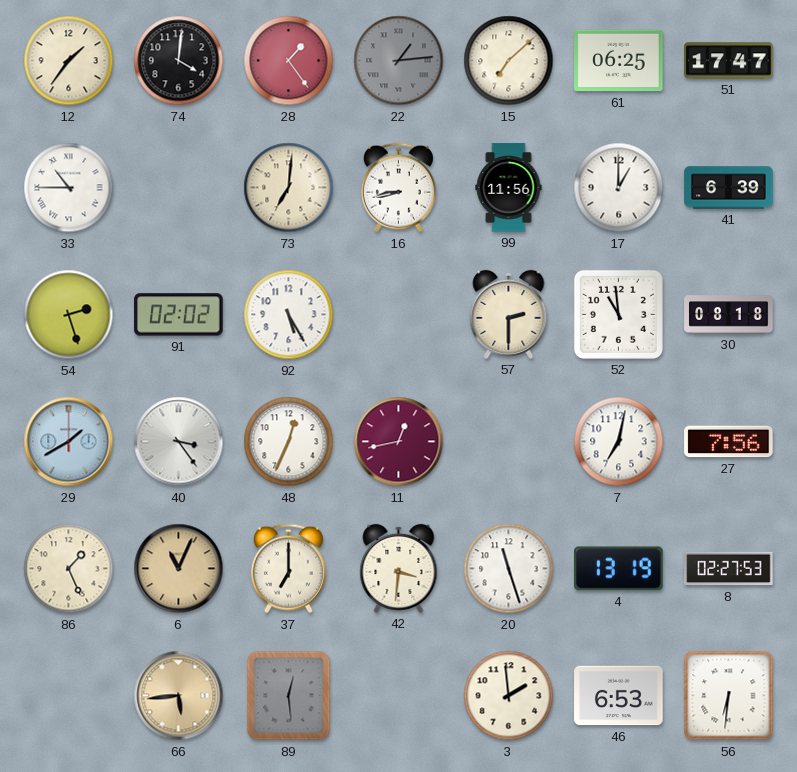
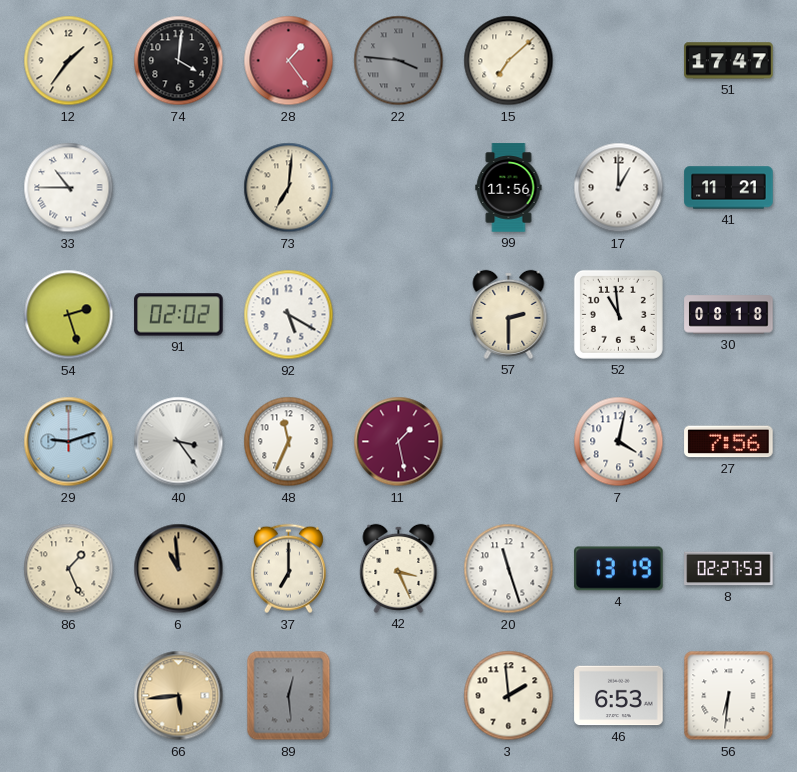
22: 1:14 -> 3:46 (399, 61)
61: 06:25 -> none (619, 61)
16: 8:43 -> none (398, 188)
41: 6:39 -> 11:21 (729, 188)
92: 5:25 -> 5:20 (289, 315)
29: 1:40 -> 9:12 (69, 442)
48: 12:34 -> 11:34 (289, 442)
11: 12:43 -> 1:28 (399, 442)
7: 7:02 -> 4:02 (619, 442)
6: 11:04 -> 10:59 (179, 569)
42: 3:31 -> 3:26 (399, 568)
